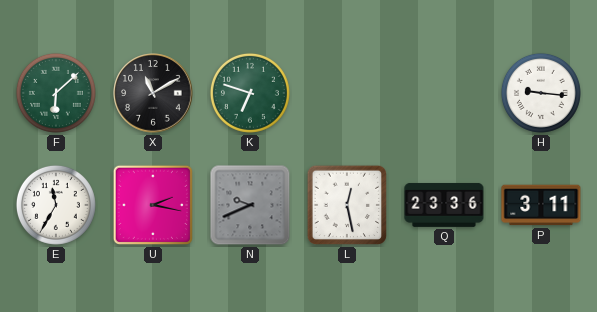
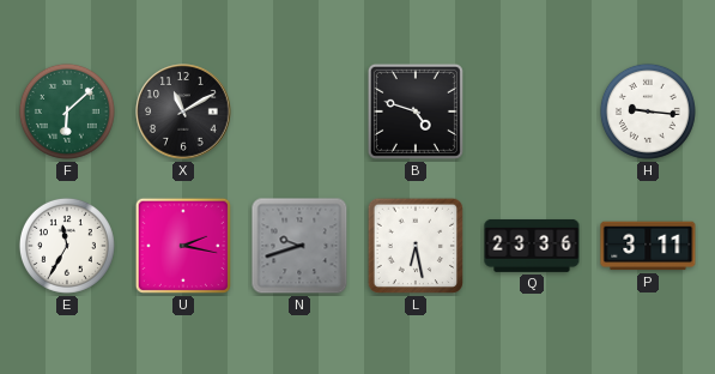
K: 6:48 -> none (250, 93)
B: none -> 4:48 (416, 111)
N: 9:41 -> 9:42 (299, 246)
L: 12:28 -> 6:28 (416, 246)
